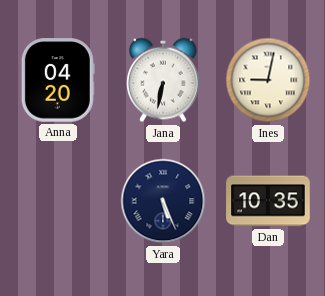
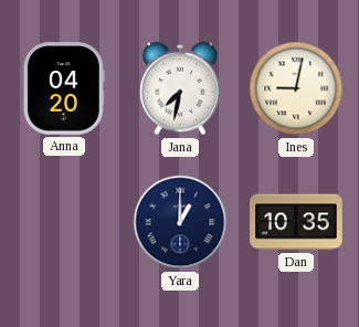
Jana: 6:32 -> 7:32 (180, 88)
Yara: 5:26 -> 1:00 (180, 222)
